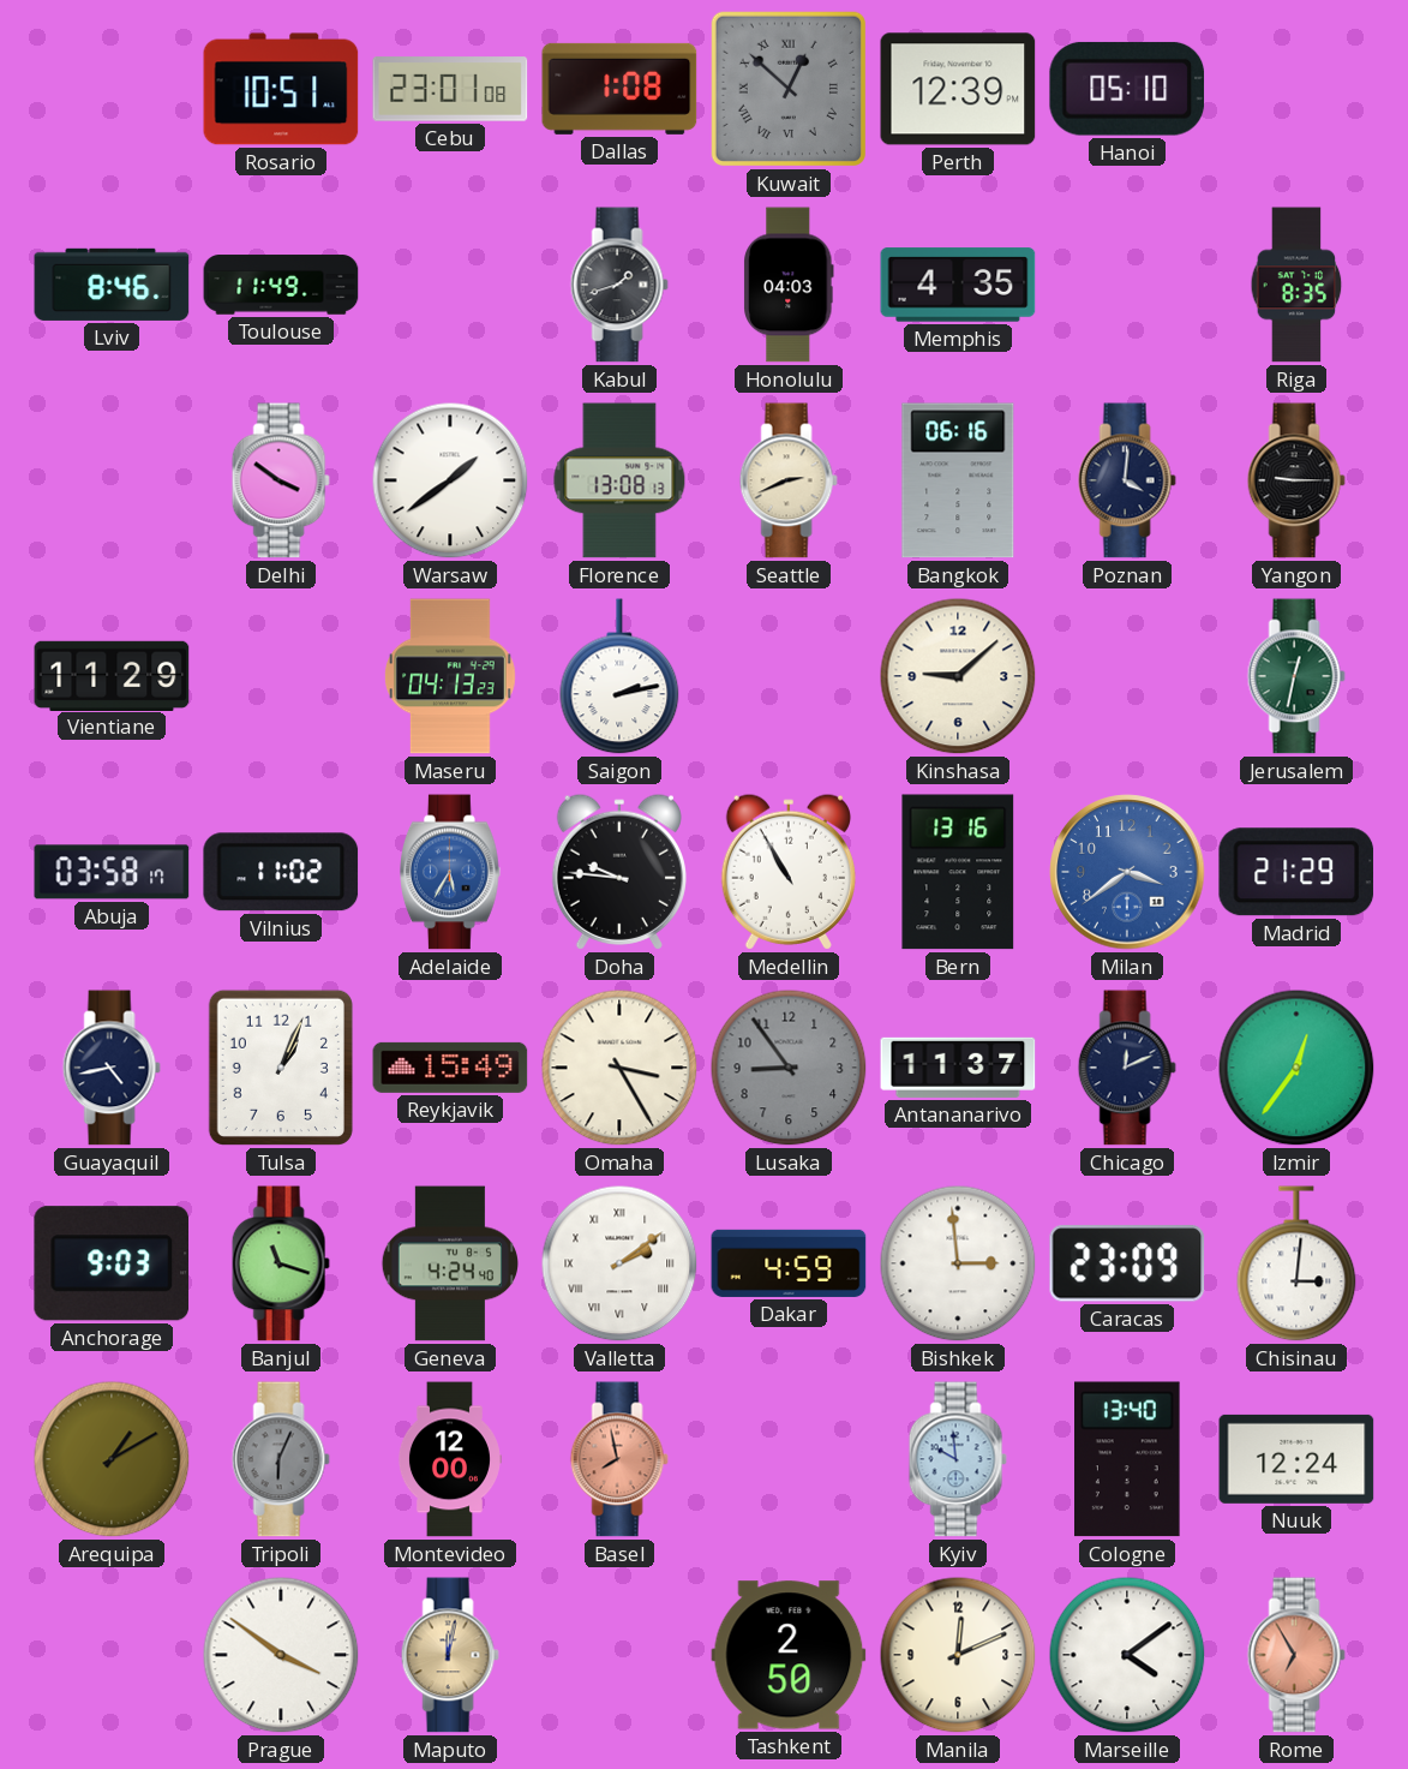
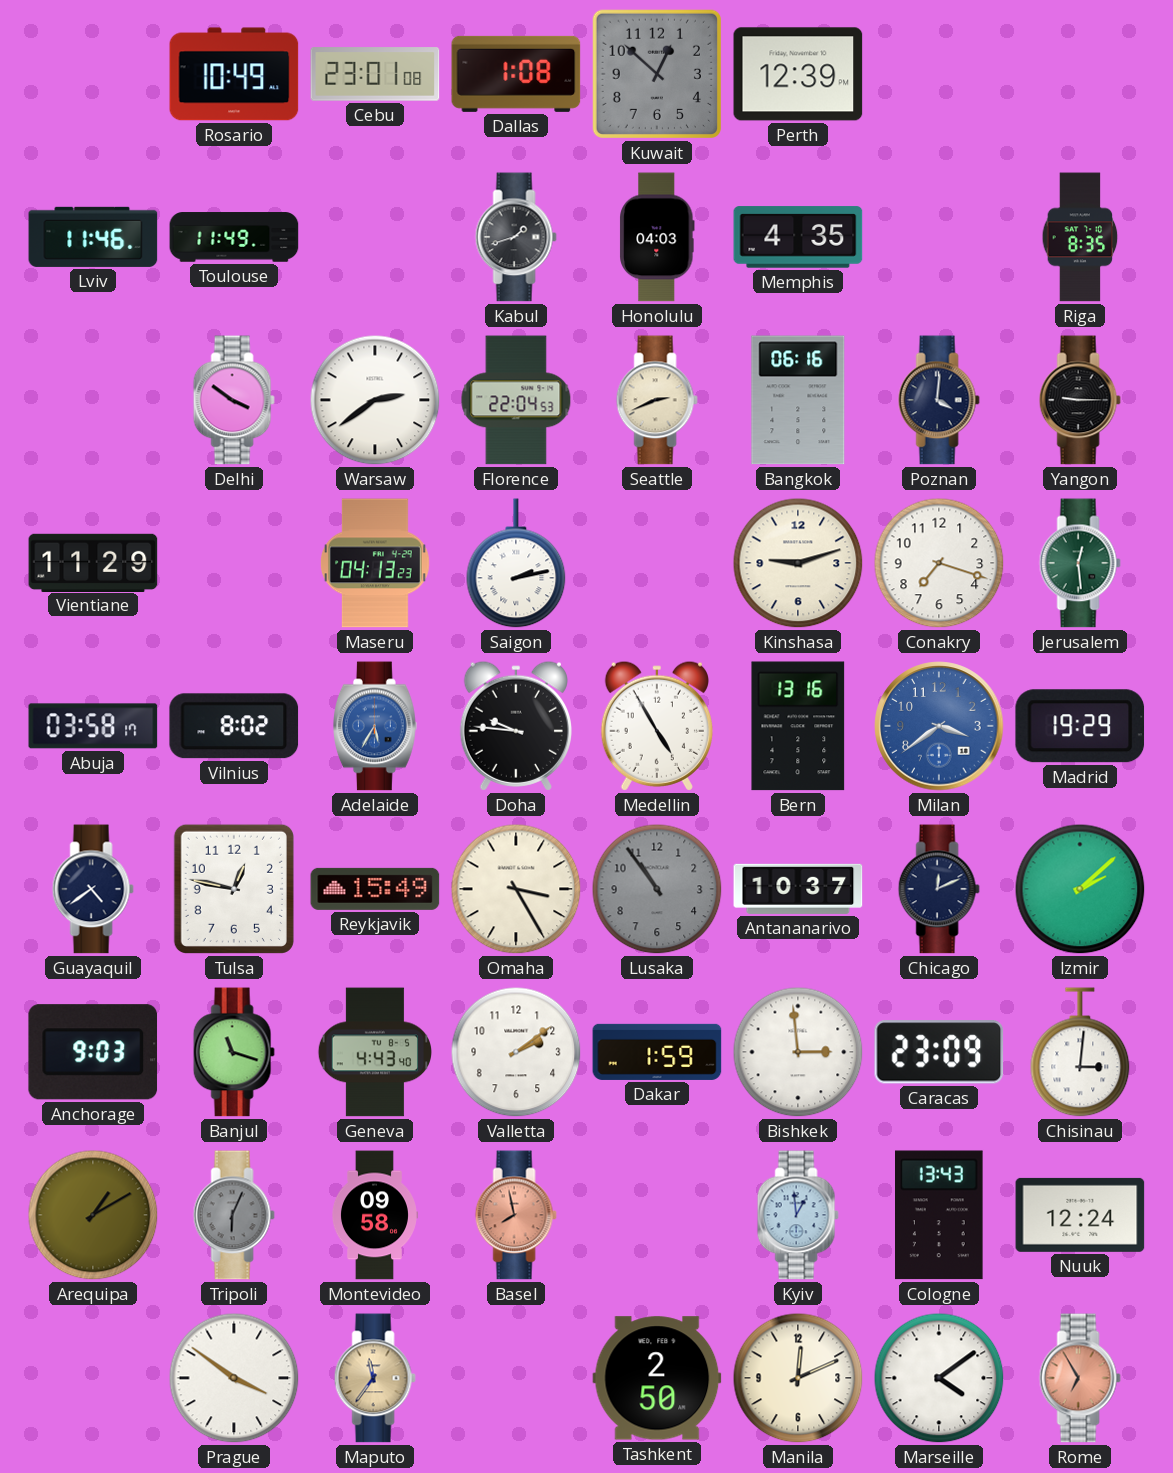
Rosario: 10:51 -> 10:49 (234, 74)
Kuwait numerals: Roman -> Arabic (657, 74)
Hanoi: 05:10 -> none (1127, 89)
Lviv: 8:46 -> 11:46 (93, 237)
Warsaw: 1:39 -> 2:39 (375, 400)
Florence: 13:08 -> 22:04 (516, 400)
Kinshasa: 9:08 -> 9:12 (798, 563)
Conakry: none -> 7:18 (939, 563)
Jerusalem: 12:32 -> 12:29 (1080, 563)
Vilnius: 11:02 -> 8:02 (234, 726)
Medellin: 10:55 -> 4:55 (657, 726)
Madrid: 21:29 -> 19:29 (1080, 726)
Guayaquil: 4:43 -> 4:39 (93, 889)
Tulsa: 1:04 -> 12:47 (234, 889)
Lusaka: 8:54 -> 10:54 (657, 889)
Antananarivo: 11:37 -> 10:37 (798, 889)
Izmir: 12:36 -> 2:08 (1080, 889)
Geneva: 4:24 -> 4:43 (374, 1052)
Valletta numerals: Roman -> Arabic (516, 1052)
Dakar: 4:59 -> 1:59 (657, 1052)
Montevideo: 12:00 -> 09:58 (374, 1215)
Kyiv: 9:59 -> 12:59 (798, 1215)
Cologne: 13:40 -> 13:43 (940, 1215)
Maputo: 12:02 -> 11:36 (375, 1378)
